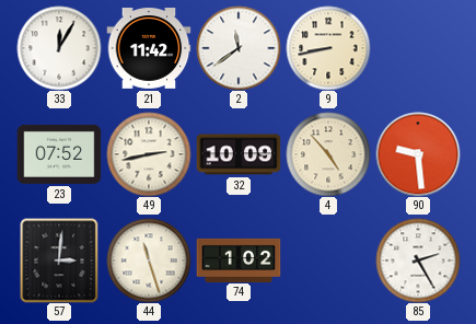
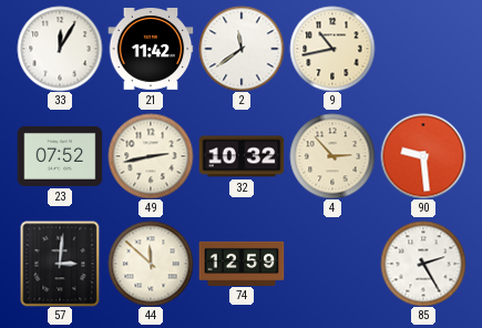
9: 8:43 -> 10:43 (332, 49)
32: 10:09 -> 10:32 (242, 156)
4: 4:53 -> 2:53 (332, 156)
44: 11:27 -> 11:52 (151, 264)
74: 1:02 -> 12:59 (242, 263)
